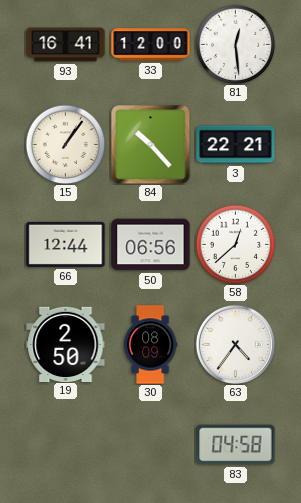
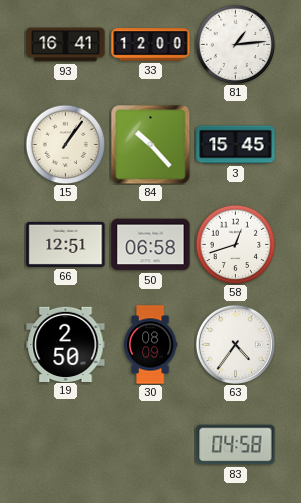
81: 12:29 -> 1:14 (235, 44)
3: 22:21 -> 15:45 (236, 145)
66: 12:44 -> 12:51 (66, 244)
50: 06:56 -> 06:58 (151, 245)
58: 12:38 -> 12:42 (235, 244)
